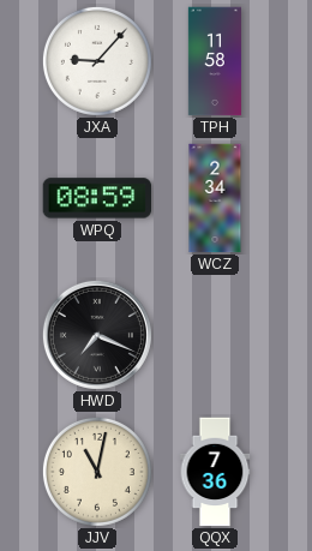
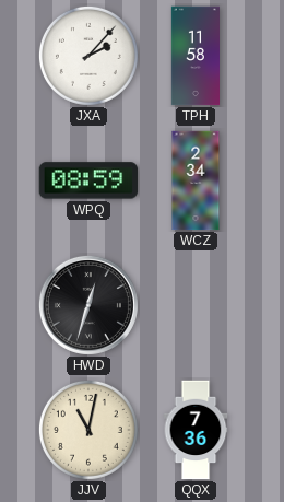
JXA: 9:07 -> 2:07 (88, 56)
HWD: 7:19 -> 12:33 (88, 305)
